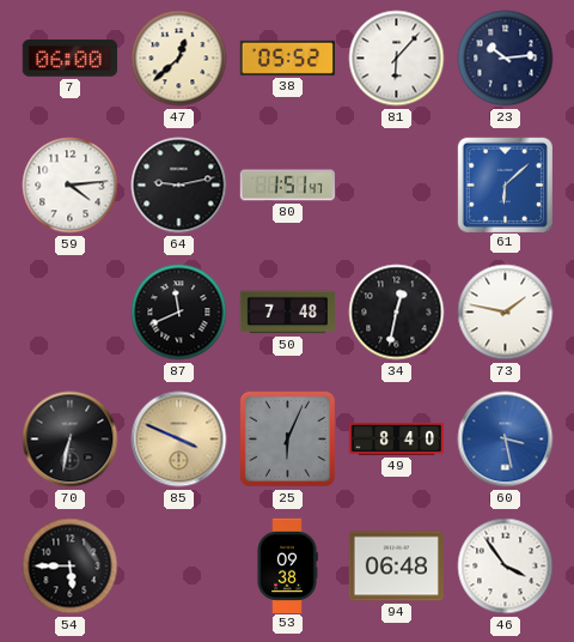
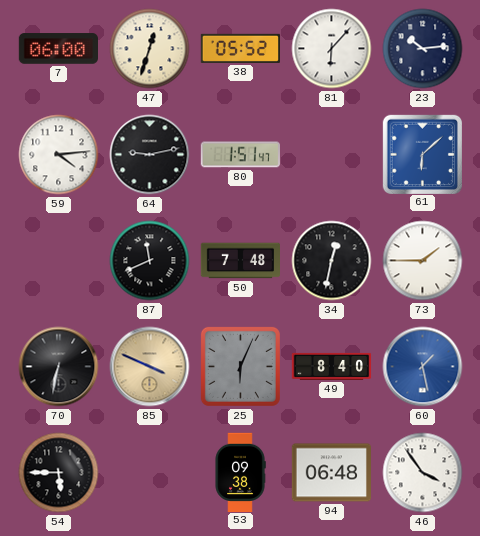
47: 12:38 -> 12:33 (150, 49)
73: 1:47 -> 1:45 (423, 261)
60: 3:28 -> 1:28 (423, 367)
